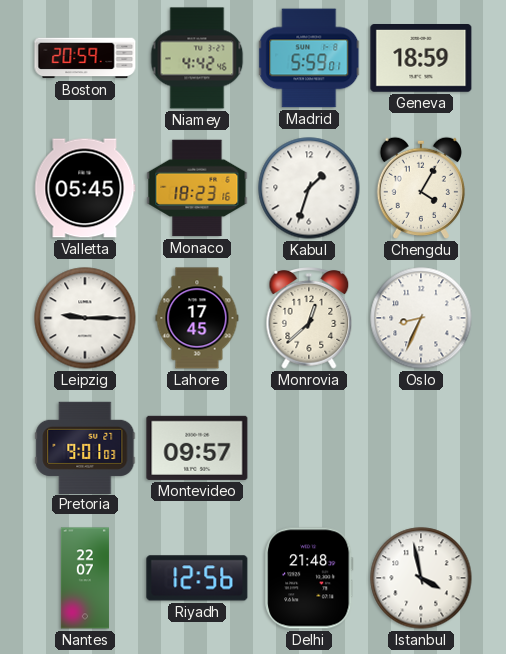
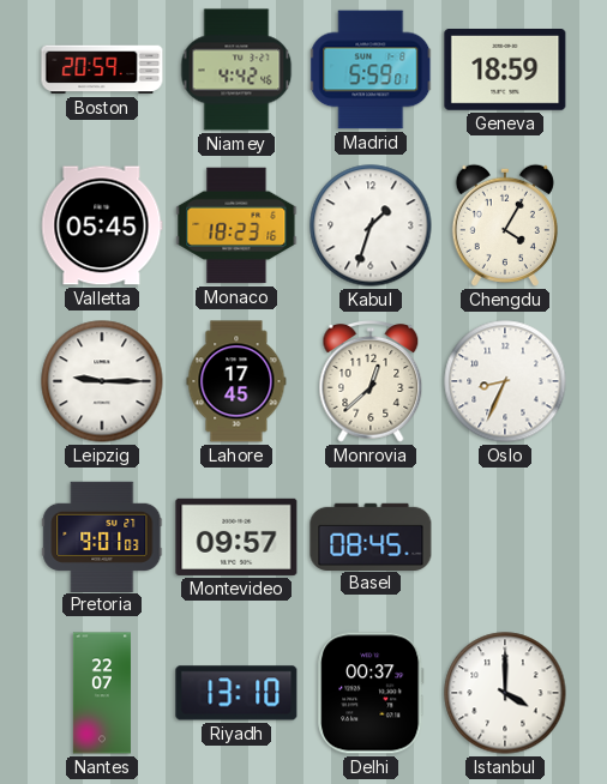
Basel: none -> 08:45 (371, 536)
Riyadh: 12:56 -> 13:10 (236, 693)
Delhi: 21:48 -> 00:37 (371, 693)
Istanbul: 3:58 -> 4:00 (505, 693)
